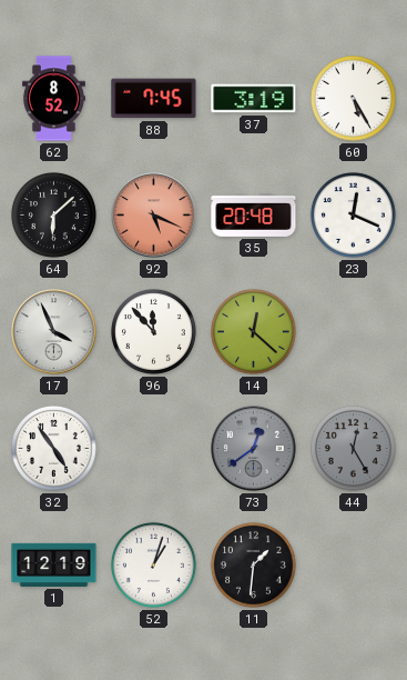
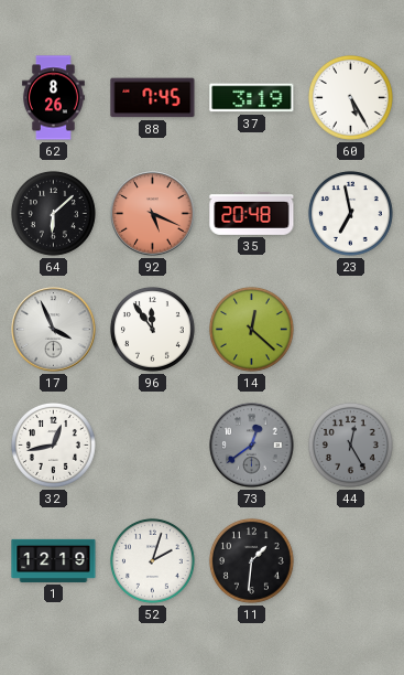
62: 8:52 -> 8:26 (54, 98)
23: 12:19 -> 6:58 (350, 213)
96: 11:53 -> 11:54 (152, 329)
32: 4:54 -> 12:43 (53, 444)
52: 1:03 -> 2:03 (152, 560)
